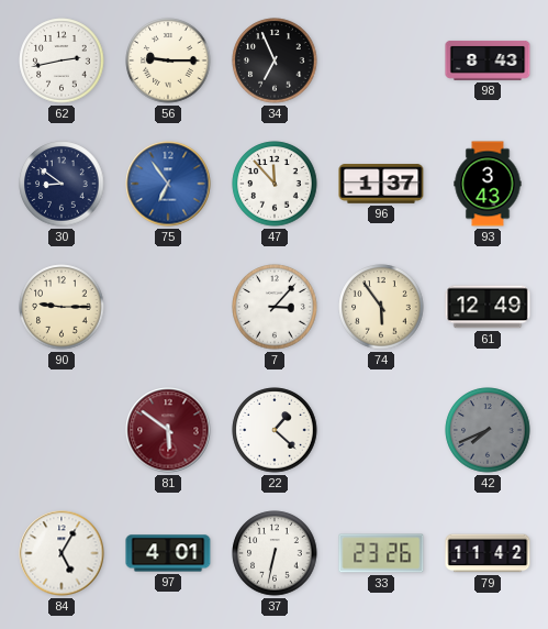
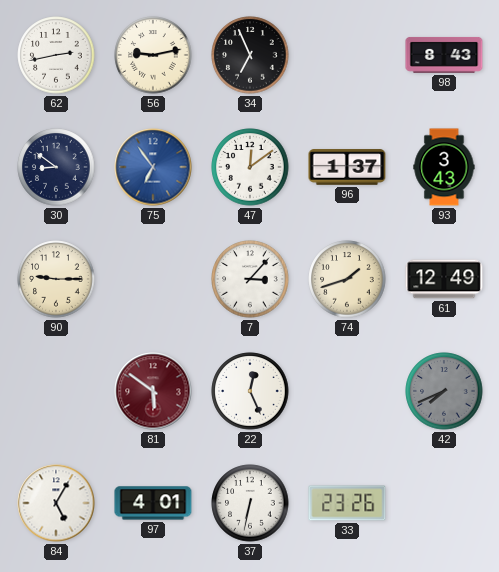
56: 9:15 -> 9:13 (153, 55)
47: 11:53 -> 12:09 (250, 167)
74: 5:54 -> 1:42 (347, 279)
22: 1:22 -> 12:26 (250, 391)
79: 11:42 -> none (488, 553)
